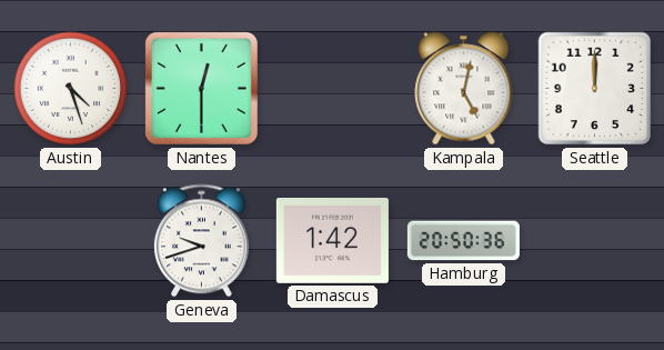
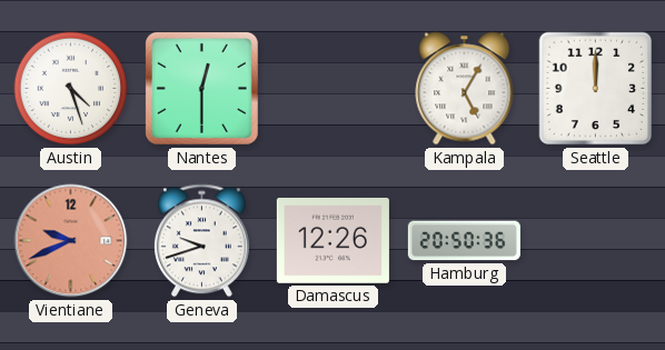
Kampala: 5:02 -> 5:05 (465, 89)
Vientiane: none -> 9:41 (71, 241)
Damascus: 1:42 -> 12:26 (332, 240)
